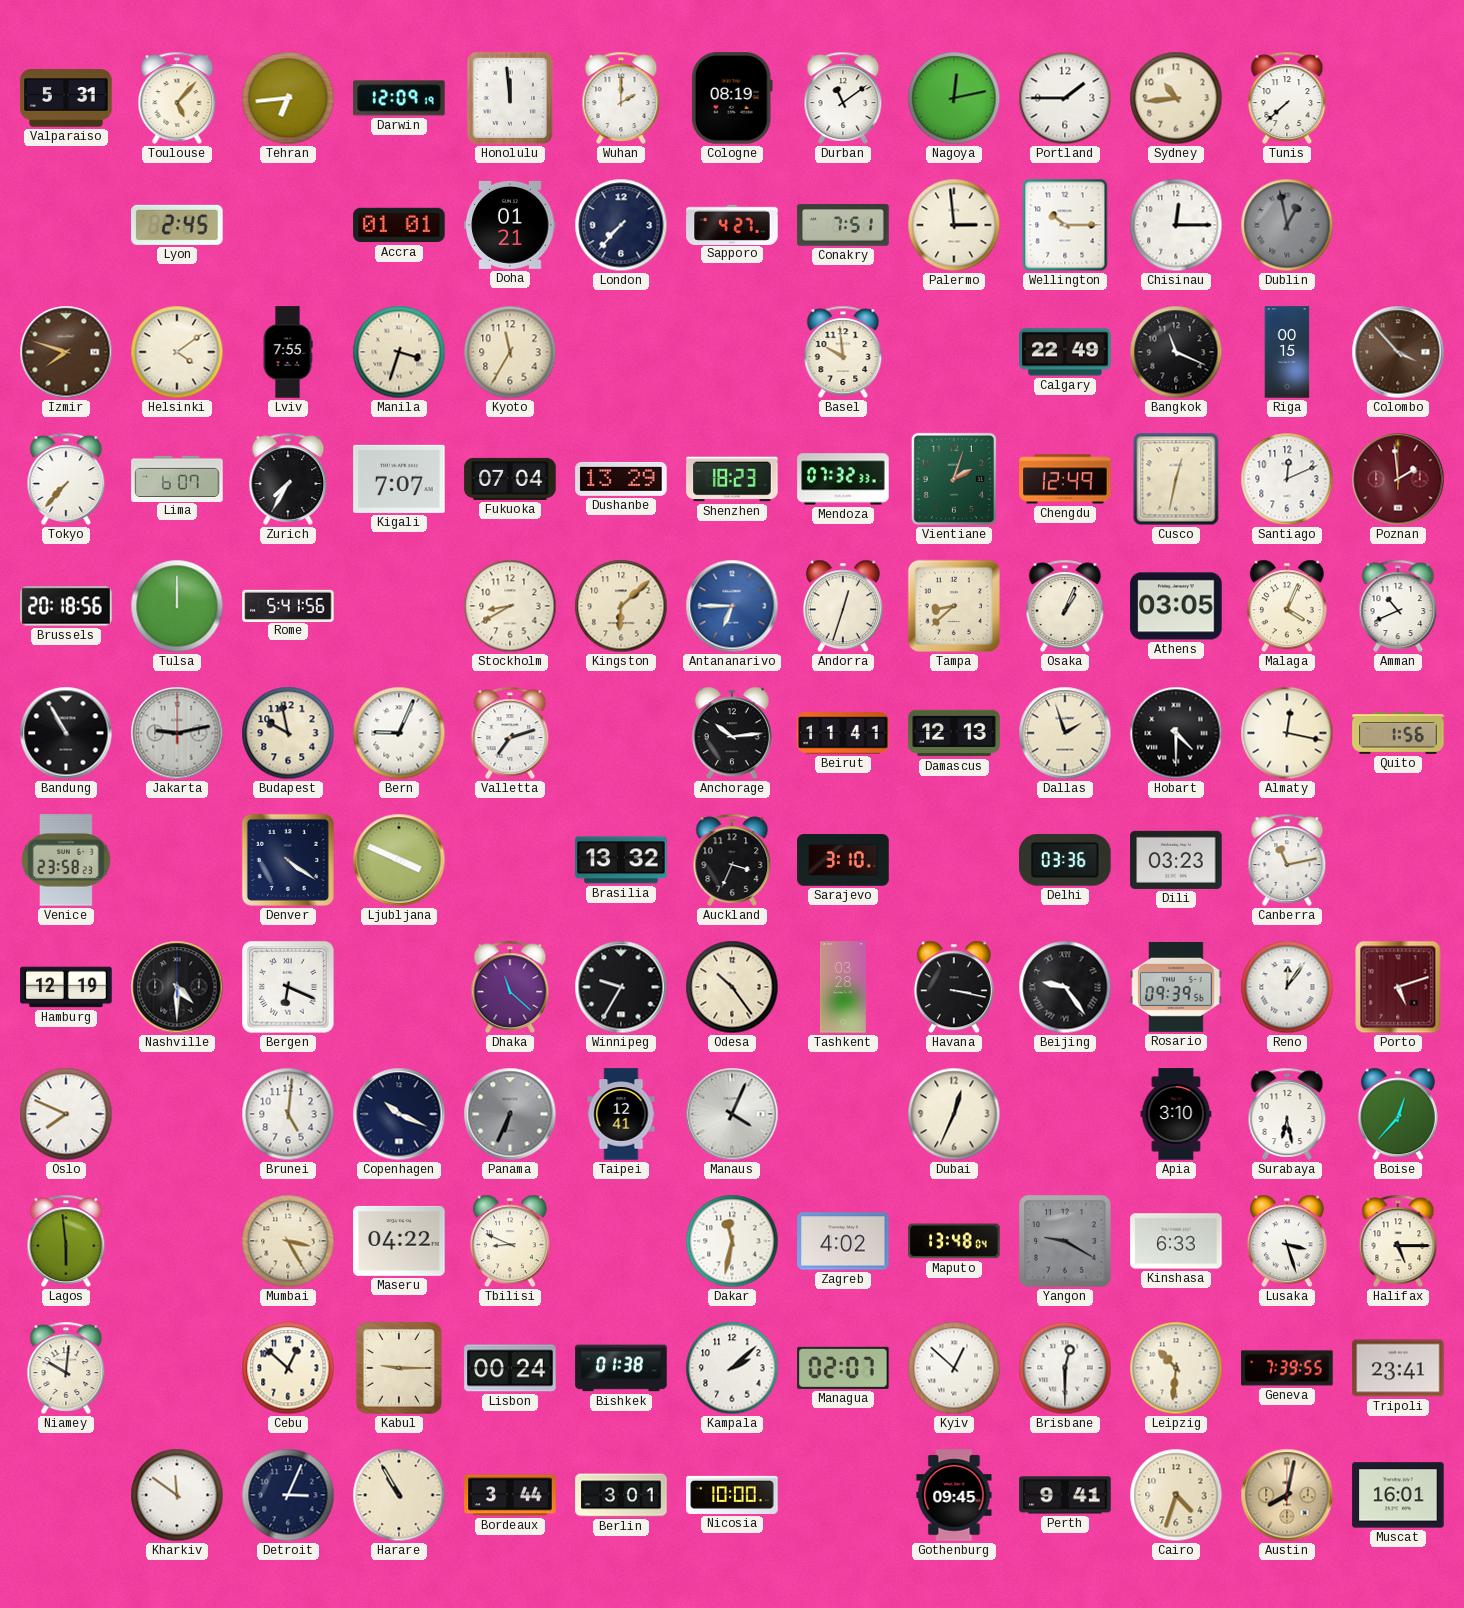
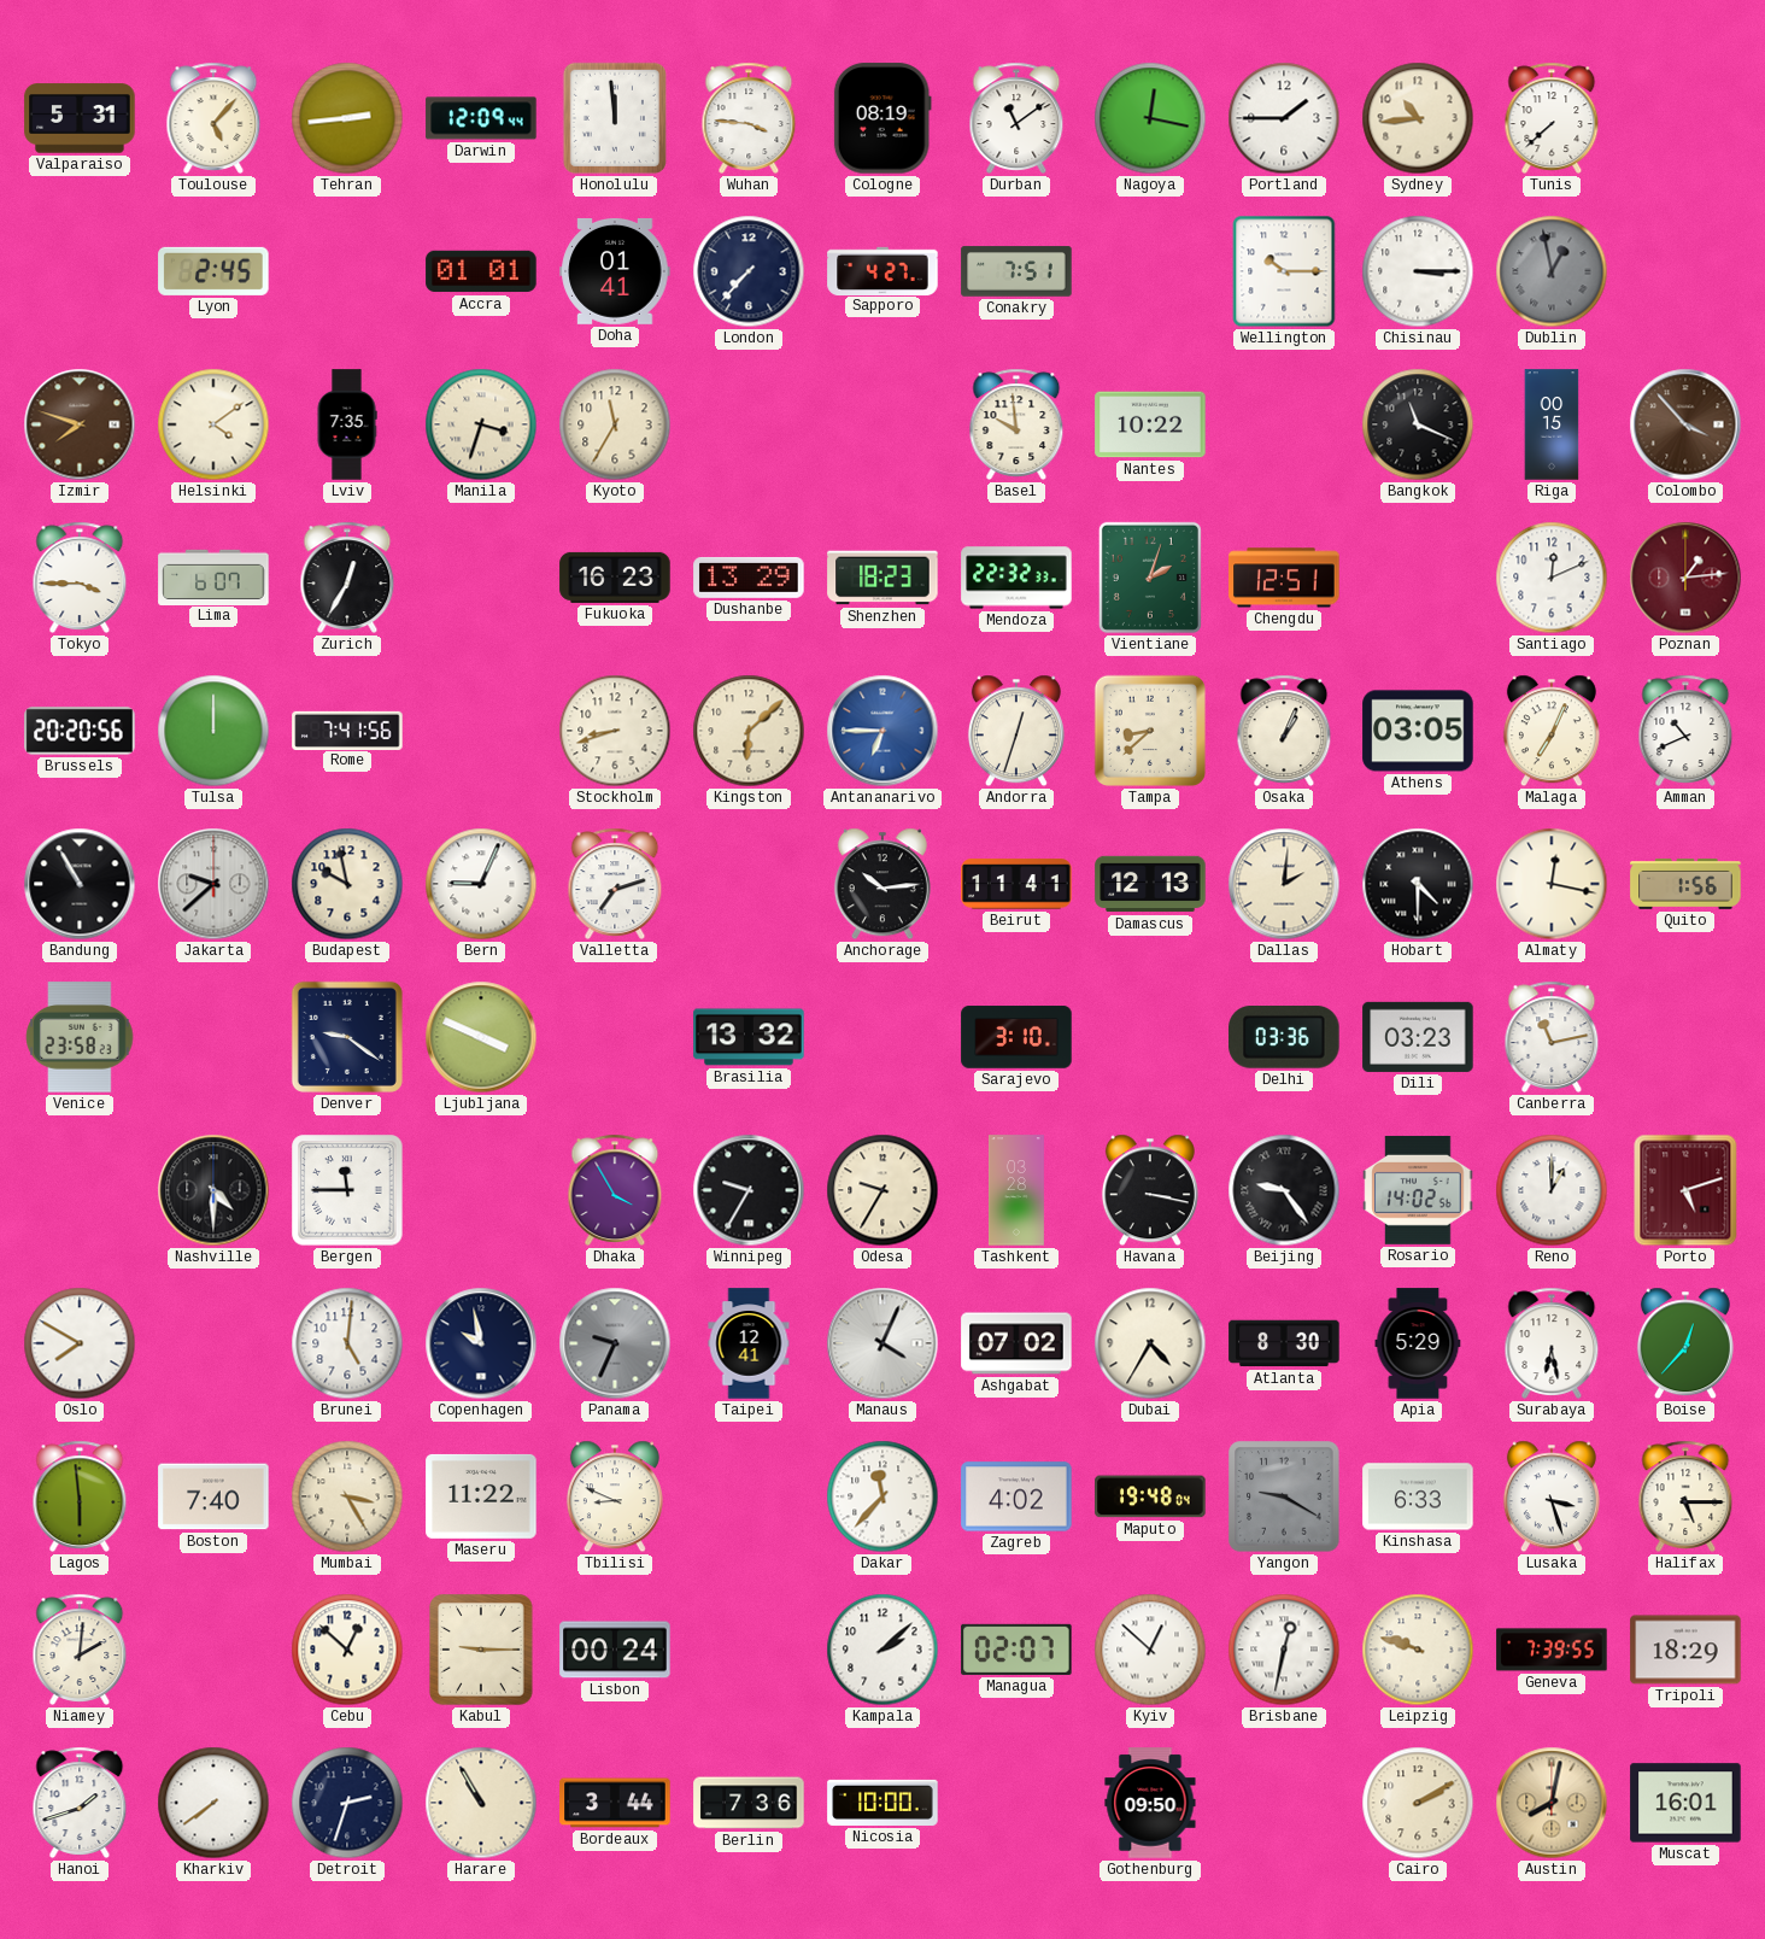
Tehran: 6:44 -> 2:44 (347, 118)
Darwin: 12:09:19 -> 12:09:44 (481, 118)
Wuhan: 2:00 -> 3:46 (749, 118)
Nagoya: 12:13 -> 12:17 (1150, 118)
Doha: 01:21 -> 01:41 (615, 271)
Palermo: 2:59 -> none (954, 225)
Chisinau: 12:15 -> 3:15 (1418, 271)
Lviv: 7:55 -> 7:35 (347, 424)
Nantes: none -> 10:22 (1150, 424)
Calgary: 22:49 -> none (1065, 352)
Tokyo: 7:37 -> 3:45 (80, 578)
Zurich: 7:35 -> 12:35 (347, 578)
Kigali: 7:07 -> none (399, 479)
Fukuoka: 07:04 -> 16:23 (615, 578)
Mendoza: 07:32 -> 22:32 (1016, 578)
Chengdu: 12:49 -> 12:51 (1284, 578)
Cusco: 12:32 -> none (1176, 479)
Poznan: 1:59 -> 1:14 (1685, 578)
Brussels: 20:18 -> 20:20 (80, 731)
Rome: 5:41 -> 7:41 (347, 730)
Stockholm: 8:40 -> 8:42 (615, 731)
Malaga: 4:04 -> 7:04 (1552, 731)
Jakarta: 9:13 -> 9:38 (213, 884)
Dallas: 1:57 -> 2:01 (1284, 884)
Denver: 4:21 -> 9:21 (347, 1037)
Auckland: 3:34 -> none (732, 860)
Hamburg: 12:19 -> none (66, 987)
Bergen: 6:19 -> 11:45 (347, 1190)
Dhaka: 11:22 -> 3:55 (615, 1190)
Odesa: 10:24 -> 9:35 (882, 1190)
Rosario: 09:39 -> 14:02 (1418, 1190)
Reno: 12:06 -> 1:00 (1552, 1190)
Oslo: 7:49 -> 7:50 (80, 1343)
Copenhagen: 10:19 -> 9:58 (481, 1343)
Panama: 6:34 -> 9:34 (615, 1343)
Ashgabat: none -> 07:02 (1016, 1343)
Dubai: 12:34 -> 4:35 (1150, 1343)
Atlanta: none -> 8:30 (1284, 1343)
Apia: 3:10 -> 5:29 (1418, 1343)
Boston: none -> 7:40 (213, 1496)
Maseru: 04:22 -> 11:22 (481, 1496)
Dakar: 11:32 -> 11:37 (882, 1496)
Maputo: 13:48 -> 19:48 (1150, 1496)
Niamey: 10:01 -> 2:01 (80, 1650)
Bishkek: 01:38 -> none (621, 1368)
Brisbane: 12:30 -> 12:32 (1284, 1650)
Leipzig: 10:31 -> 9:48 (1418, 1650)
Tripoli: 23:41 -> 18:29 (1685, 1650)
Hanoi: none -> 1:42 (80, 1803)
Kharkiv: 11:51 -> 7:39 (213, 1803)
Detroit: 3:04 -> 2:33 (347, 1803)
Berlin: 3:01 -> 7:36 (749, 1803)
Gothenburg: 09:45 -> 09:50 (1150, 1803)
Perth: 9:41 -> none (1065, 1495)
Cairo: 4:33 -> 2:10 (1418, 1803)
